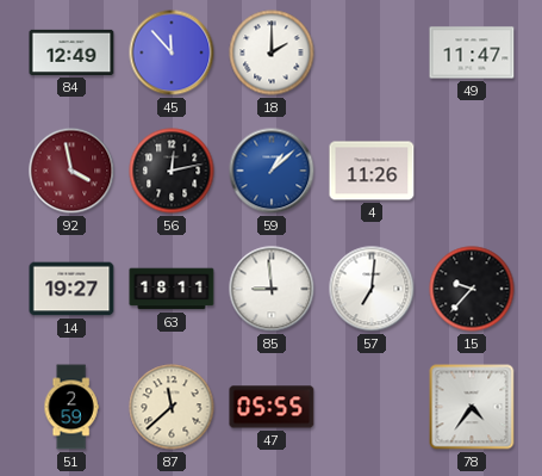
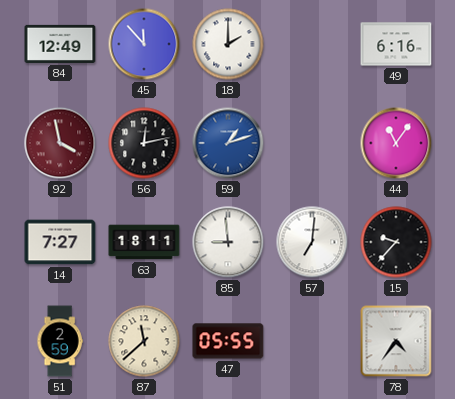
49: 11:47 -> 6:16 (396, 44)
59: 1:08 -> 1:12 (228, 143)
4: 11:26 -> none (372, 171)
44: none -> 11:06 (396, 143)
14: 19:27 -> 7:27 (60, 242)
